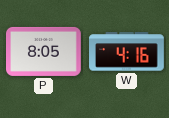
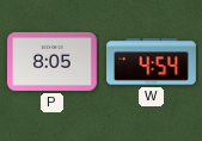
W: 4:16 -> 4:54 (152, 62)
